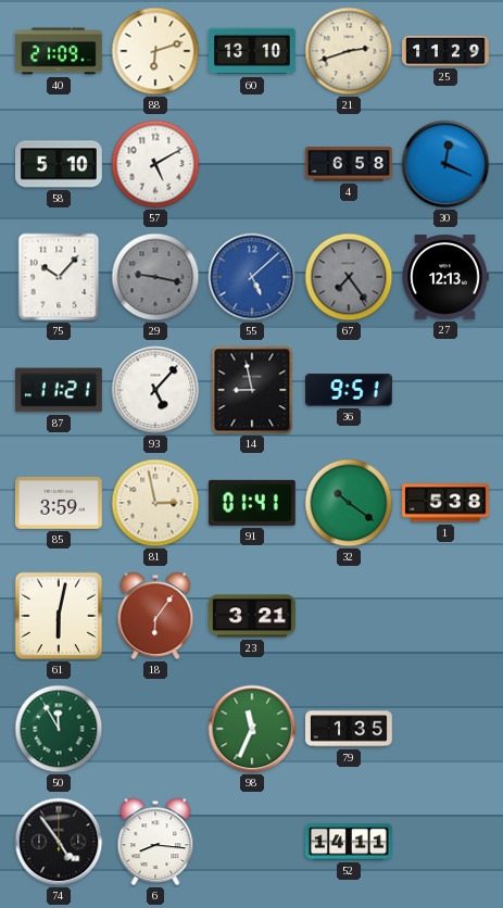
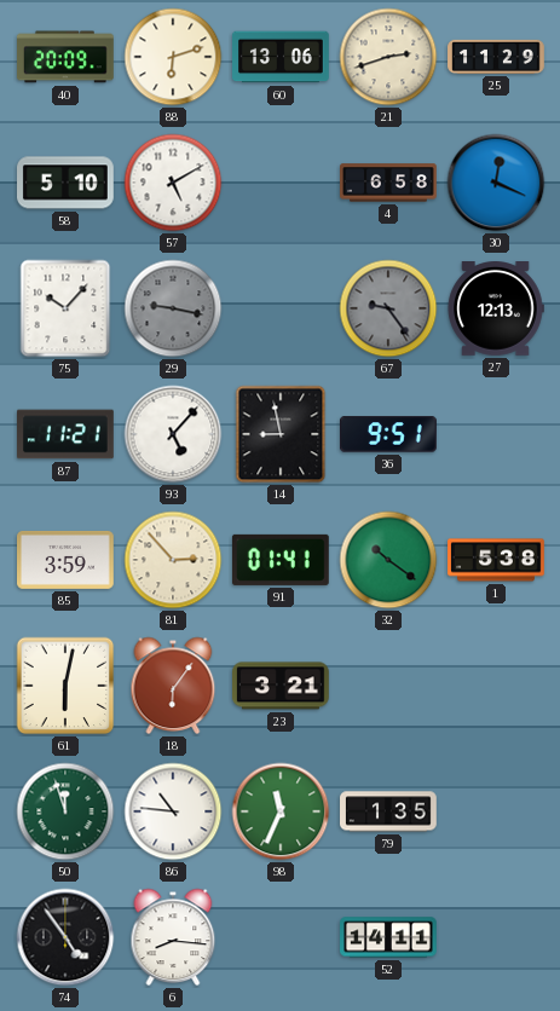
40: 21:09 -> 20:09 (67, 57)
60: 13:10 -> 13:06 (282, 57)
55: 5:08 -> none (252, 277)
67: 7:24 -> 9:24 (388, 308)
81: 2:58 -> 2:53 (173, 560)
50: 11:55 -> 11:57 (65, 811)
86: none -> 10:46 (173, 811)
